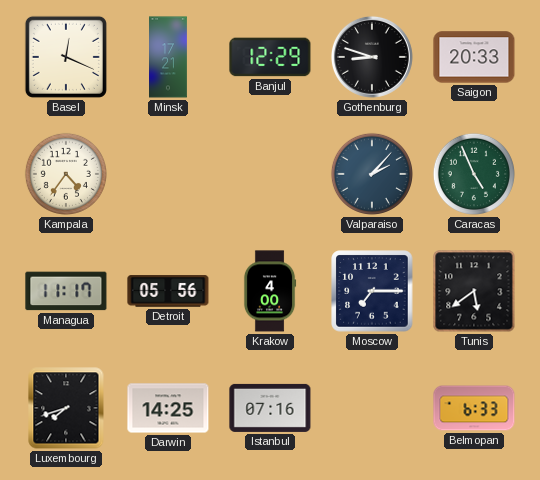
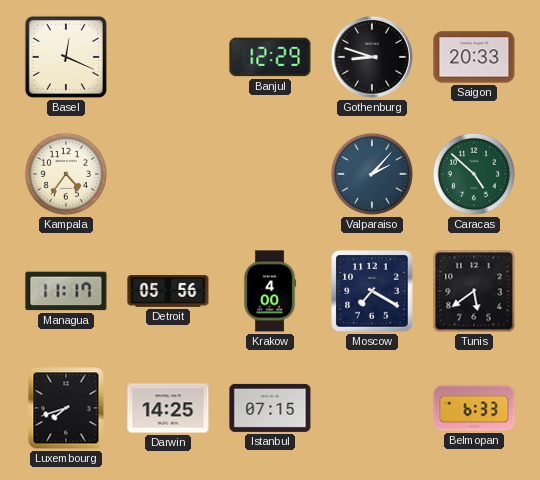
Minsk: 17:21 -> none (169, 57)
Caracas: 4:56 -> 4:52 (474, 174)
Moscow: 7:15 -> 7:20 (372, 291)
Istanbul: 07:16 -> 07:15 (270, 408)
